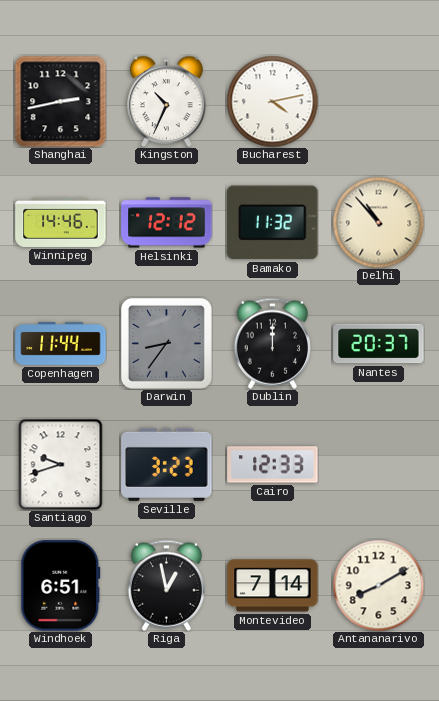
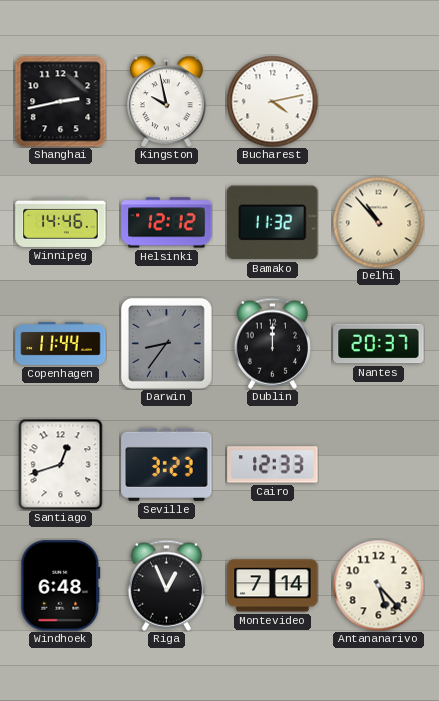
Kingston: 10:34 -> 9:58 (167, 101)
Santiago: 9:42 -> 12:42 (61, 464)
Windhoek: 6:51 -> 6:48 (61, 586)
Riga: 12:58 -> 12:56 (166, 585)
Antananarivo: 8:10 -> 5:23 (378, 585)
